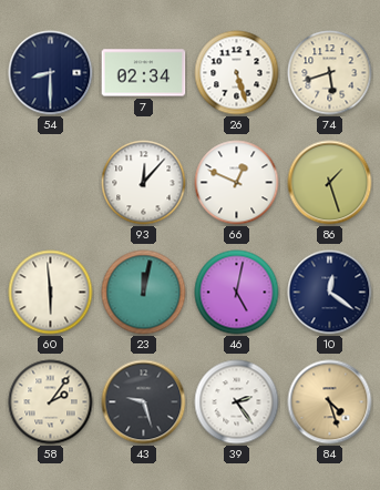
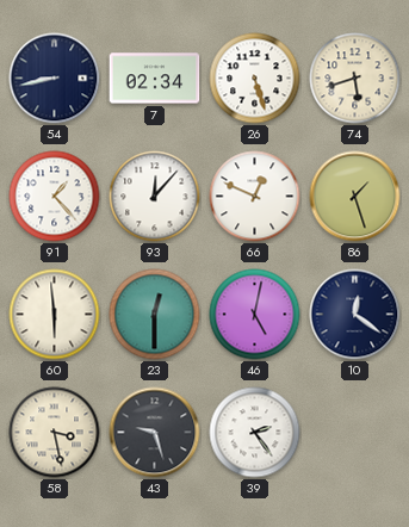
54: 8:30 -> 8:43 (55, 79)
91: none -> 1:23 (55, 197)
23: 12:02 -> 12:30 (155, 315)
58: 2:06 -> 3:28 (55, 433)
84: 4:27 -> none (330, 402)
